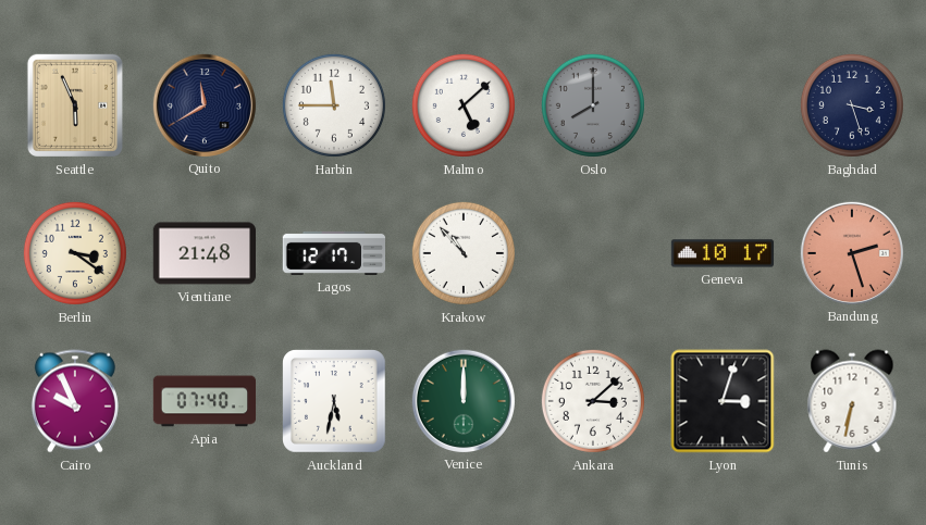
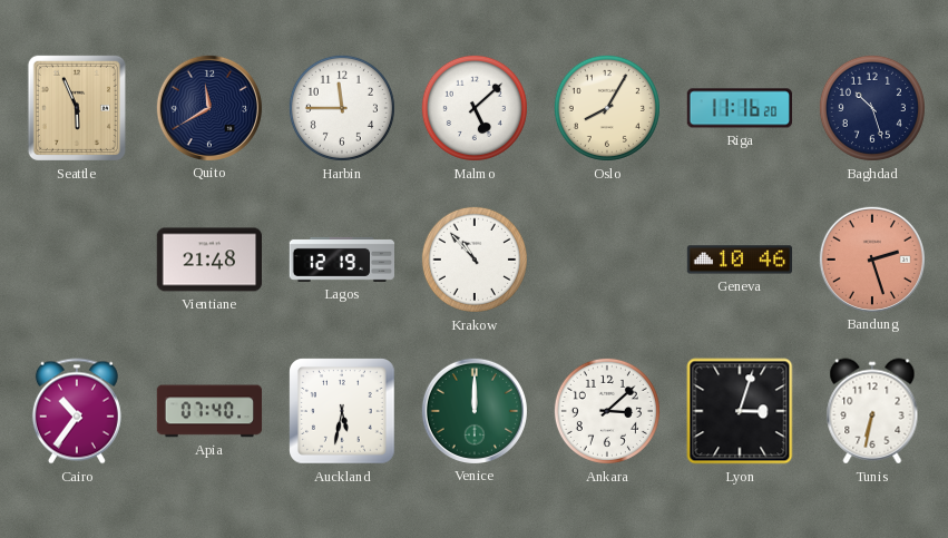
Oslo: 8:00 -> 8:05 (607, 108)
Oslo dial: grey -> cream (607, 108)
Riga: none -> 11:16 (739, 108)
Baghdad: 3:27 -> 10:27 (872, 108)
Berlin: 3:21 -> none (75, 253)
Lagos: 12:17 -> 12:19 (341, 260)
Geneva: 10:17 -> 10:46 (740, 260)
Cairo: 9:56 -> 10:36 (77, 411)
